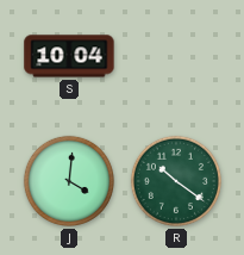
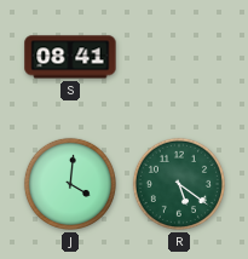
S: 10:04 -> 08:41 (70, 57)
R: 10:21 -> 5:21 (179, 184)
